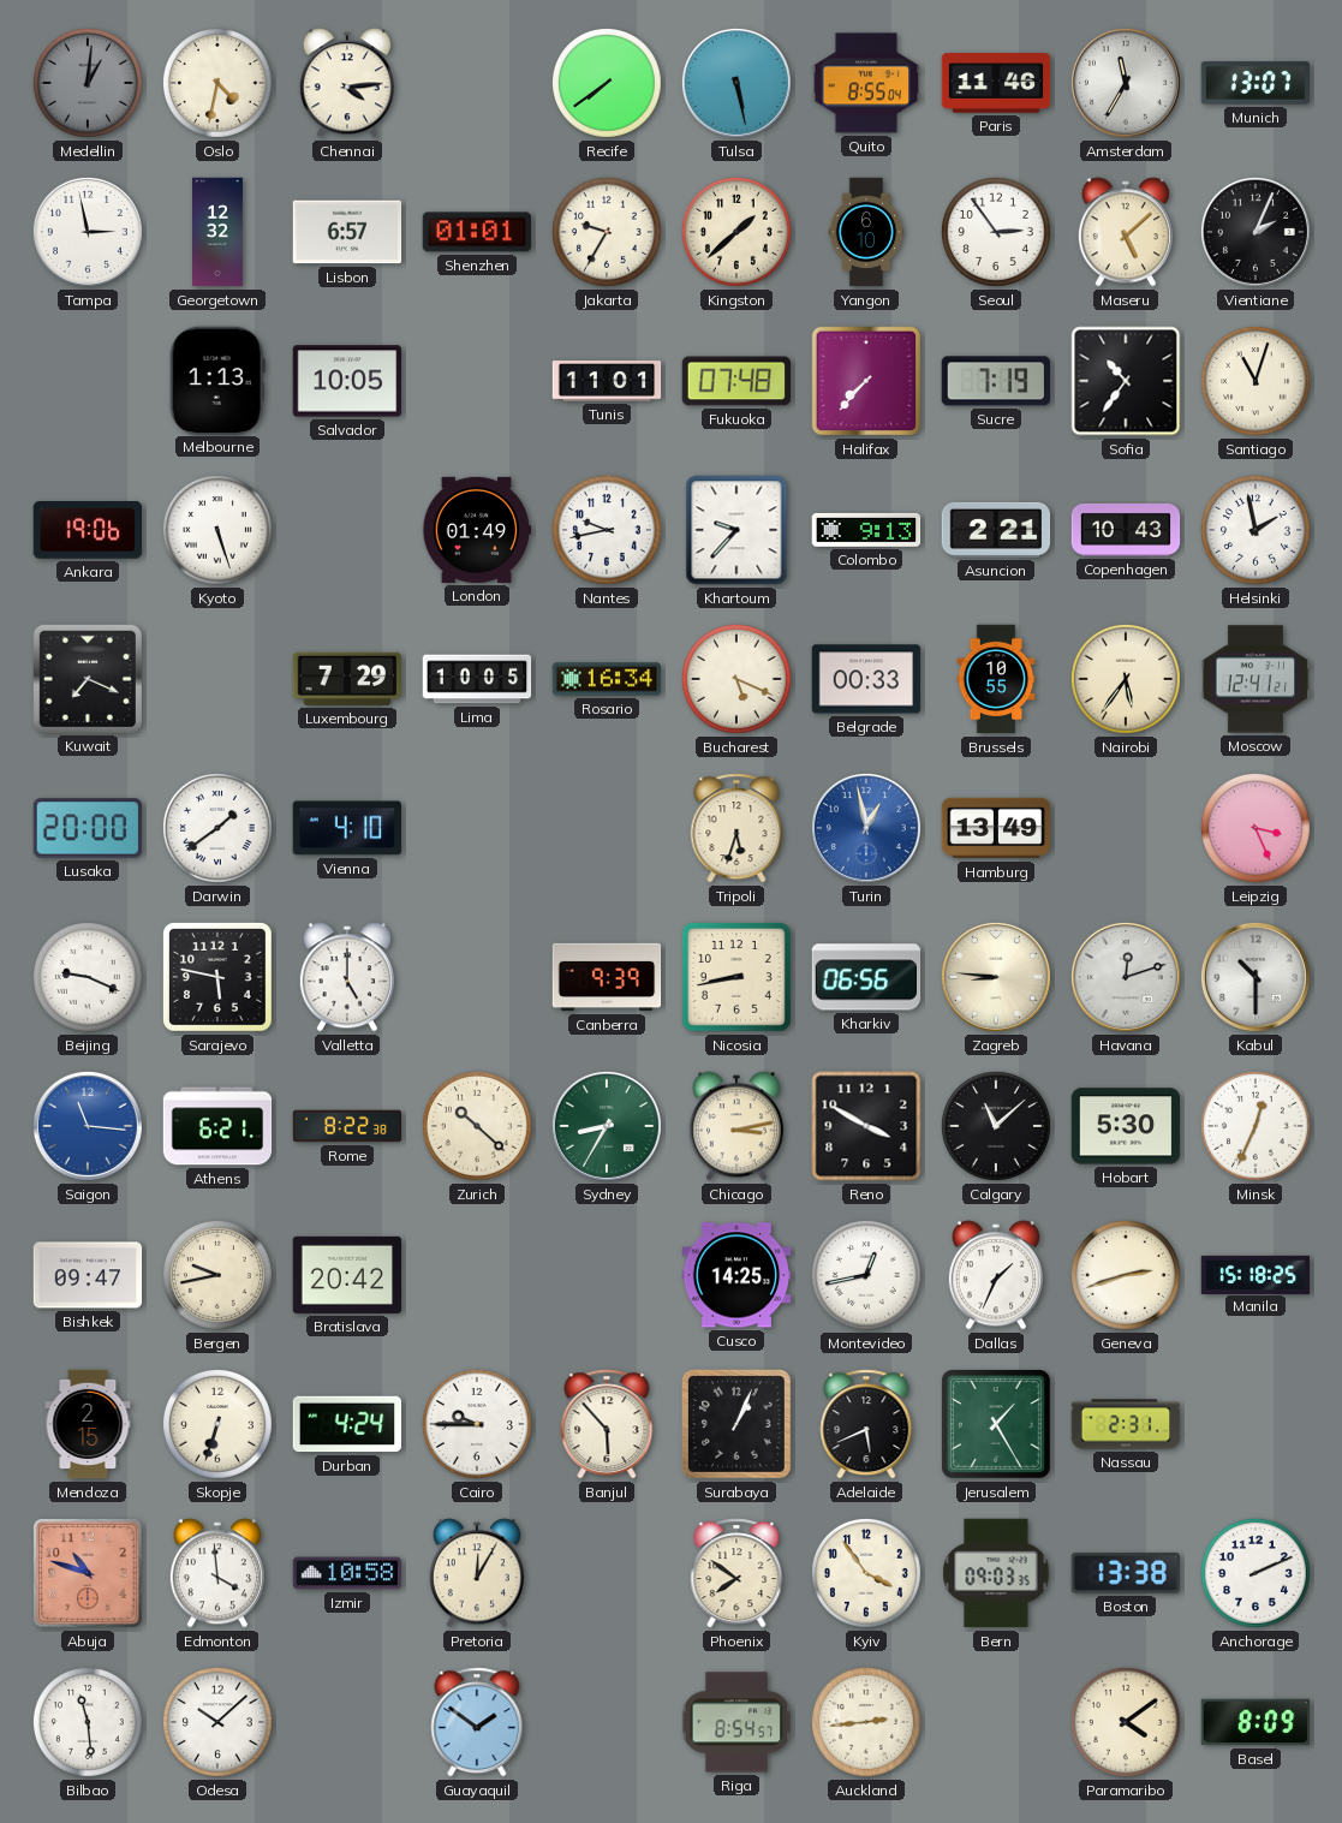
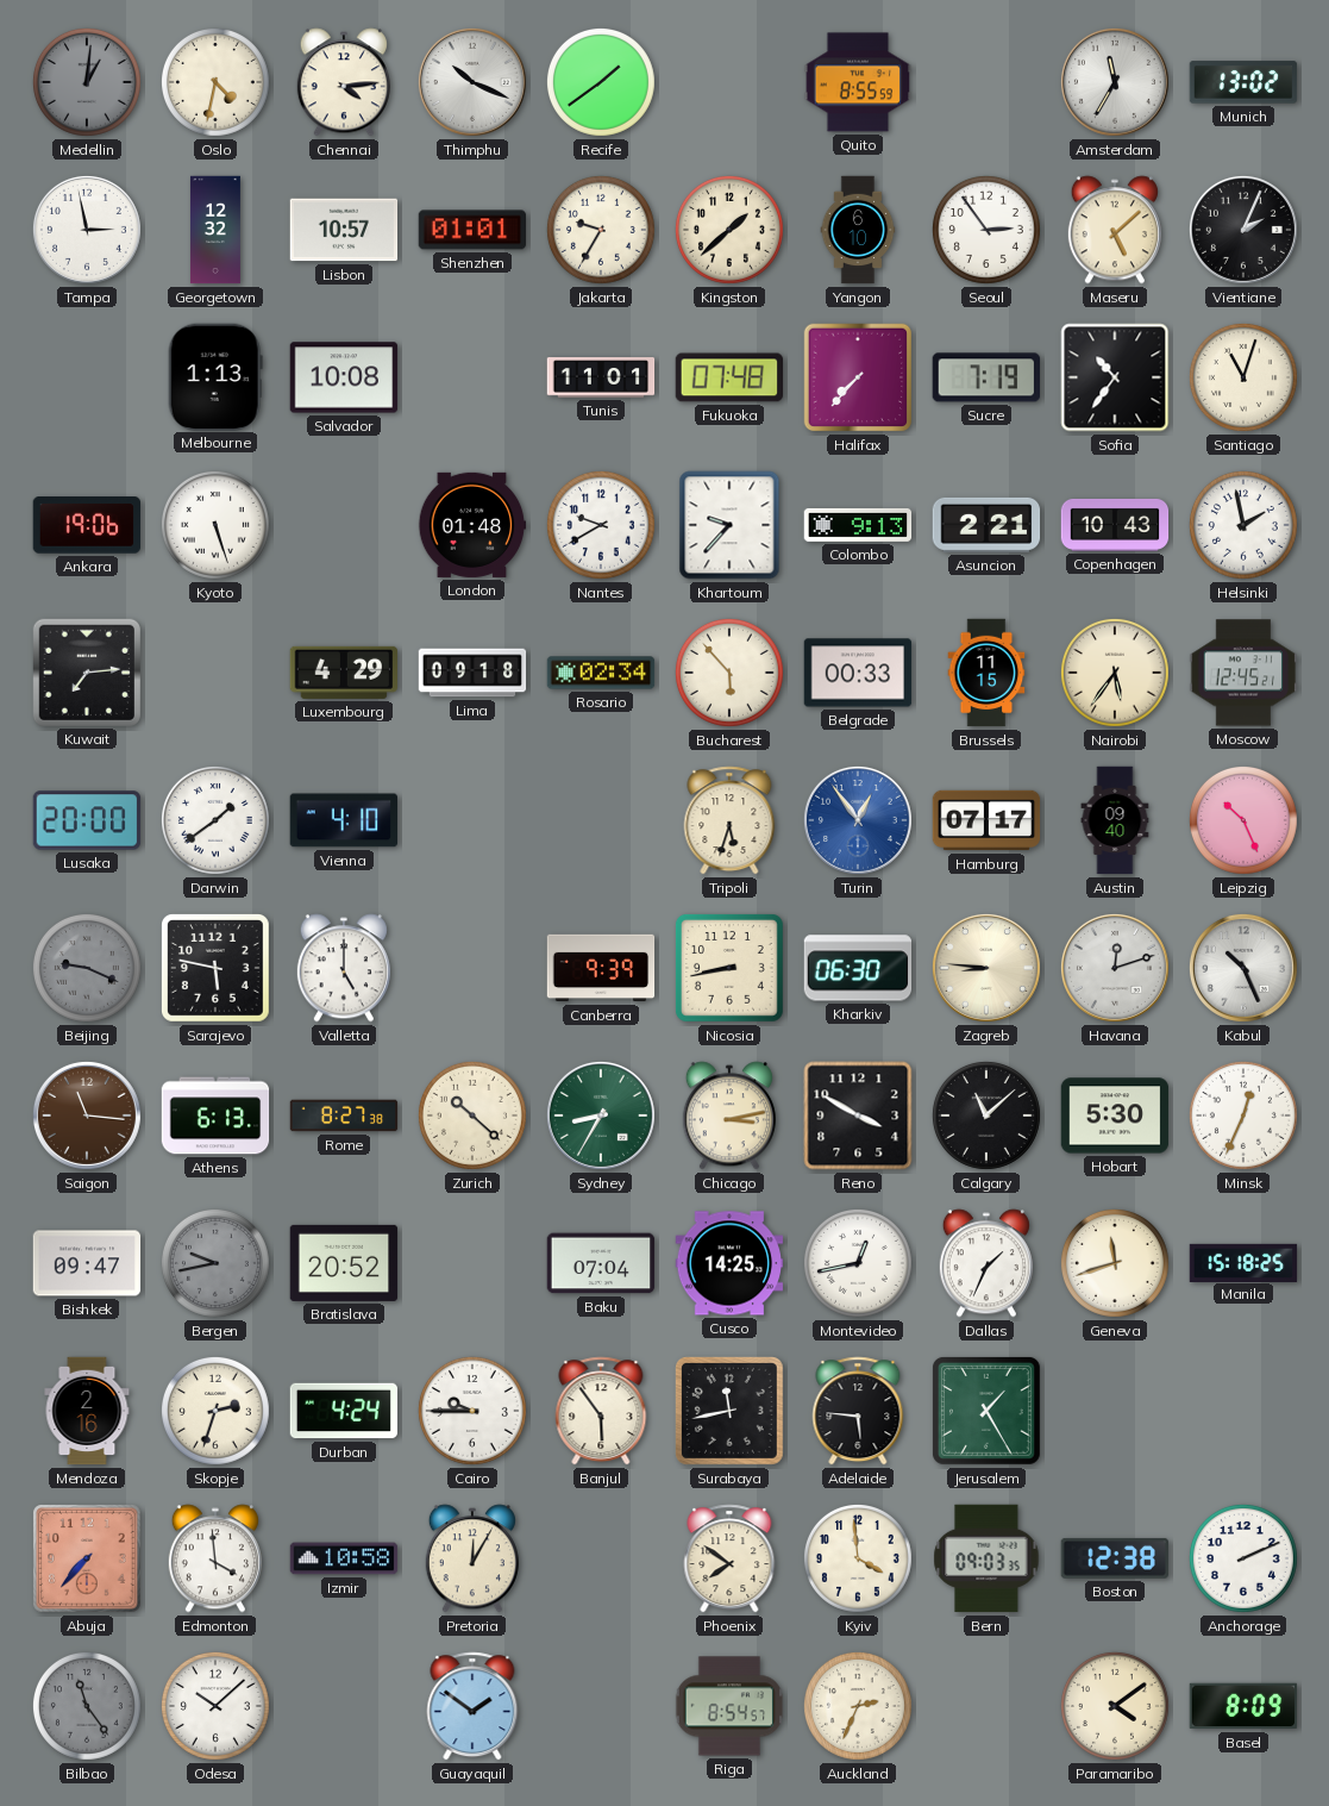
Thimphu: none -> 10:19 (472, 82)
Recife: 7:39 -> 1:39 (601, 82)
Tulsa: 5:28 -> none (736, 83)
Quito: 8:55:04 -> 8:55:59 (858, 82)
Paris: 11:46 -> none (996, 83)
Munich: 13:07 -> 13:02 (1243, 82)
Lisbon: 6:57 -> 10:57 (344, 230)
Salvador: 10:05 -> 10:08 (344, 377)
London: 01:49 -> 01:48 (472, 525)
Nantes: 9:43 -> 9:40 (601, 525)
Kuwait: 7:19 -> 7:14 (86, 671)
Luxembourg: 7:29 -> 4:29 (344, 673)
Lima: 10:05 -> 09:18 (472, 673)
Rosario: 16:34 -> 02:34 (601, 673)
Bucharest: 5:19 -> 5:53 (729, 673)
Brussels: 10:55 -> 11:15 (986, 673)
Moscow: 12:41 -> 12:45 (1243, 673)
Turin: 12:58 -> 12:54 (858, 820)
Hamburg: 13:49 -> 07:17 (986, 820)
Austin: none -> 09:40 (1115, 820)
Leipzig: 3:26 -> 10:26 (1243, 820)
Beijing dial: white -> grey (87, 968)
Kharkiv: 06:56 -> 06:30 (858, 968)
Kabul: 10:30 -> 10:26 (1243, 968)
Saigon dial: blue -> brown (87, 1116)
Athens: 6:21 -> 6:13 (215, 1116)
Rome: 8:22 -> 8:27 (344, 1116)
Bergen dial: cream -> grey (215, 1263)
Bratislava: 20:42 -> 20:52 (344, 1263)
Baku: none -> 07:04 (601, 1263)
Geneva: 2:42 -> 11:42 (1115, 1263)
Mendoza: 2:15 -> 2:16 (87, 1411)
Skopje: 6:33 -> 2:33 (215, 1411)
Banjul: 5:53 -> 5:54 (601, 1411)
Surabaya: 1:04 -> 11:43 (729, 1411)
Adelaide: 5:41 -> 5:46 (858, 1411)
Nassau: 2:31 -> none (1126, 1424)
Abuja: 10:48 -> 7:37 (87, 1558)
Kyiv: 3:54 -> 3:59 (858, 1558)
Boston: 13:38 -> 12:38 (1115, 1558)
Bilbao: 11:29 -> 11:24 (87, 1706)
Bilbao dial: white -> grey (87, 1706)
Auckland: 2:44 -> 2:34 (858, 1706)
